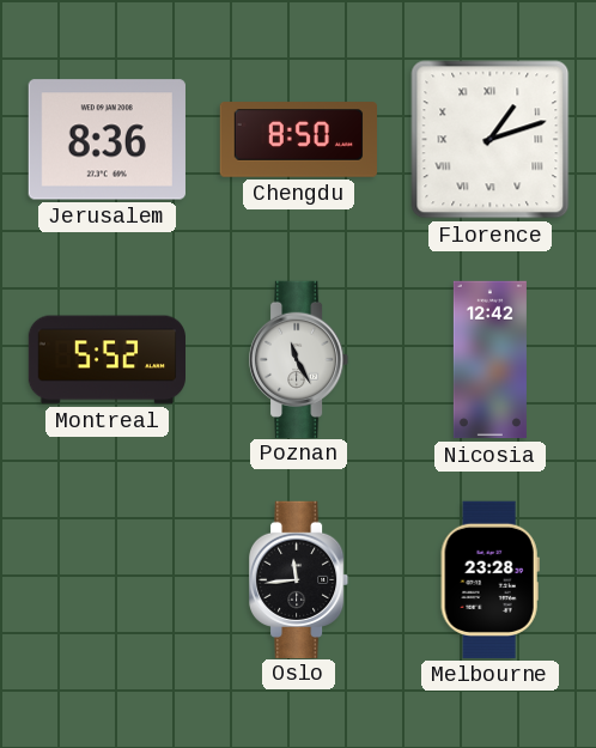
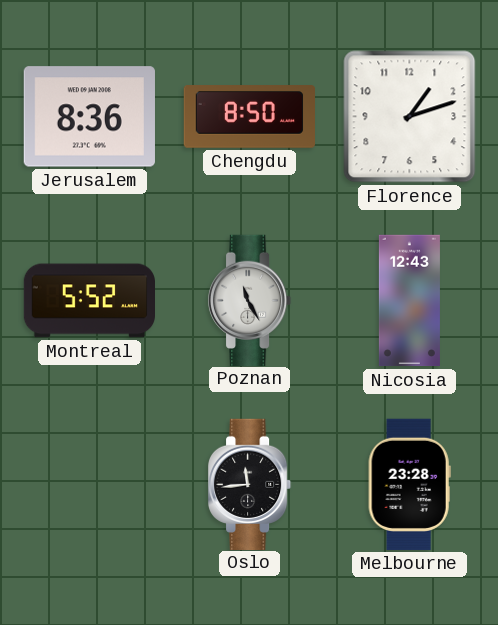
Florence numerals: Roman -> Arabic (410, 117)
Nicosia: 12:42 -> 12:43 (409, 301)
